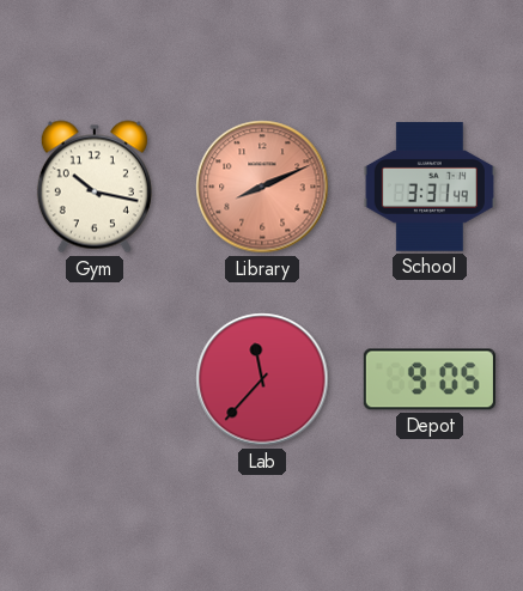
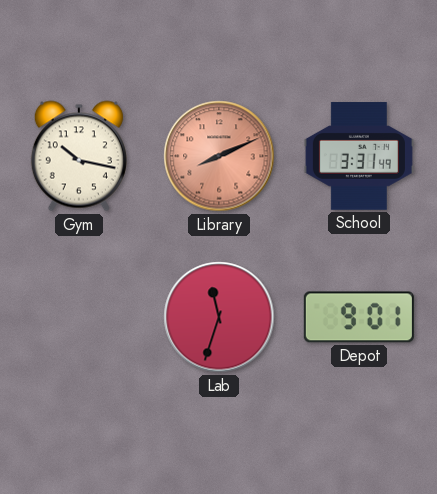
Lab: 11:37 -> 11:33 (219, 317)
Depot: 9:05 -> 9:01 (359, 317)
